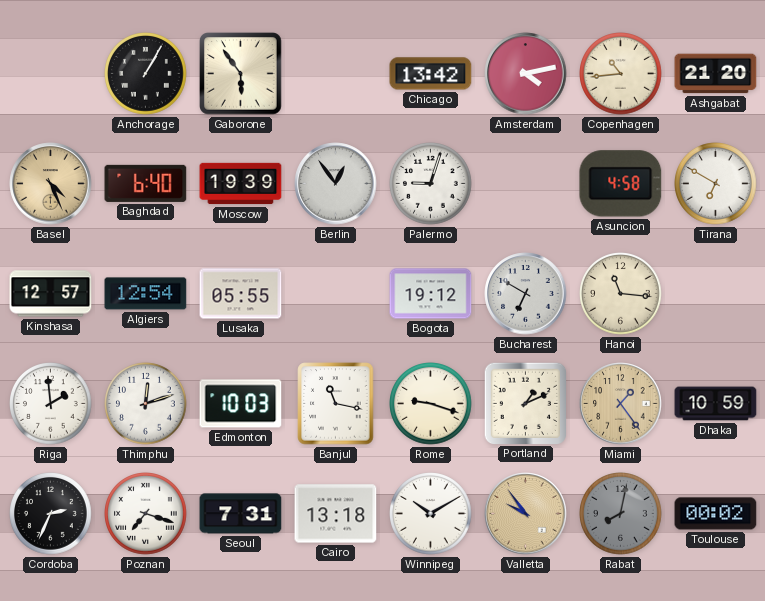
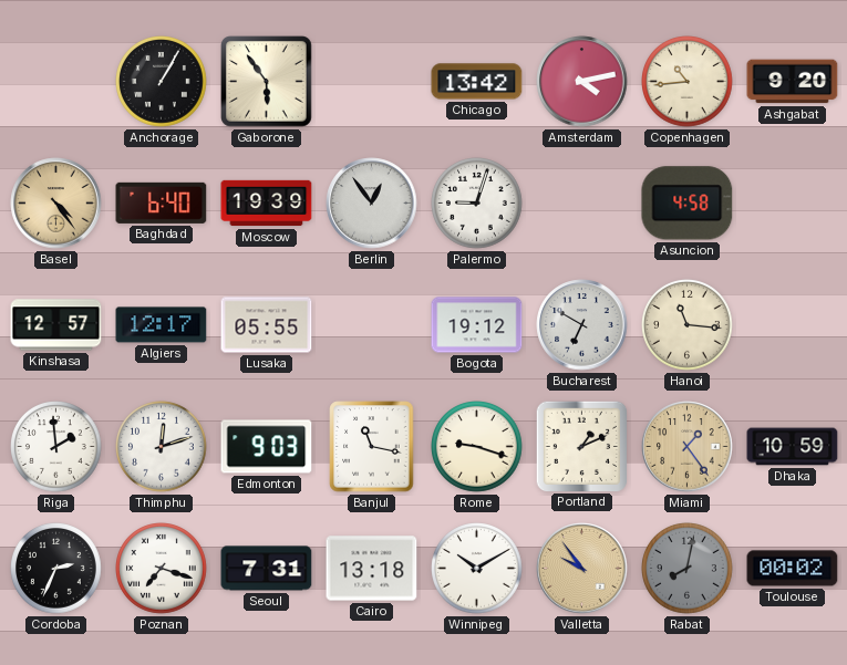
Ashgabat: 21:20 -> 9:20 (793, 82)
Basel: 4:26 -> 4:24 (56, 204)
Tirana: 6:50 -> none (716, 184)
Algiers: 12:54 -> 12:17 (162, 325)
Edmonton: 10:03 -> 9:03 (267, 447)
